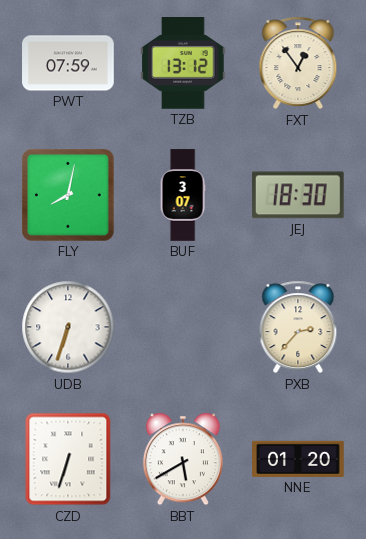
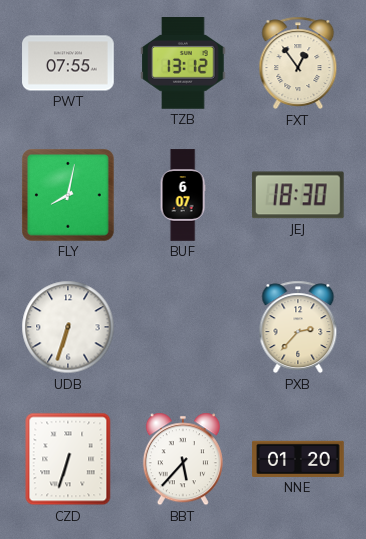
PWT: 07:59 -> 07:55 (68, 63)
BUF: 3:07 -> 6:07 (183, 195)
BBT: 5:40 -> 5:37 (183, 459)
